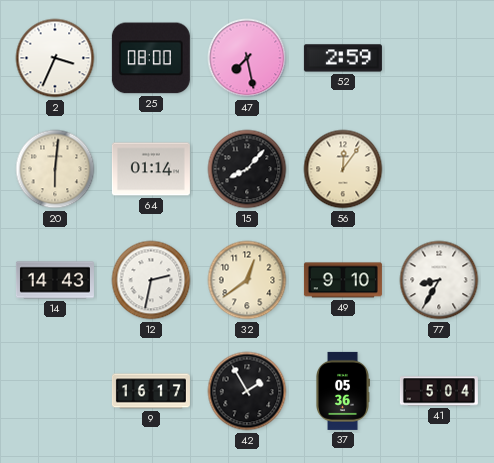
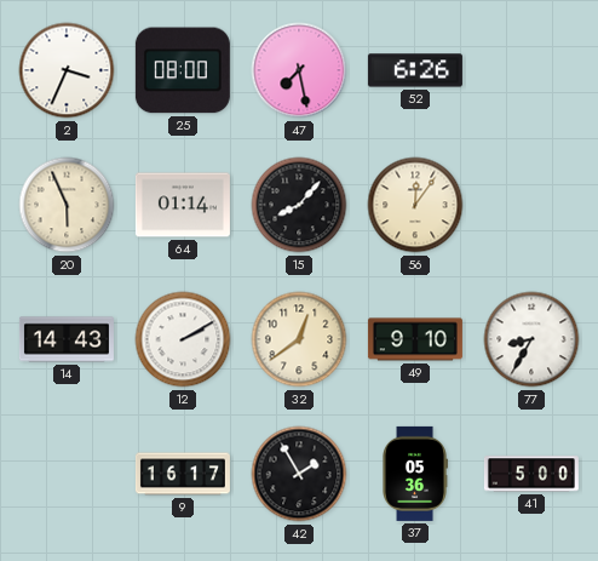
52: 2:59 -> 6:26 (415, 70)
20: 6:01 -> 5:56 (67, 205)
12: 2:32 -> 2:10 (183, 339)
41: 5:04 -> 5:00 (531, 474)
